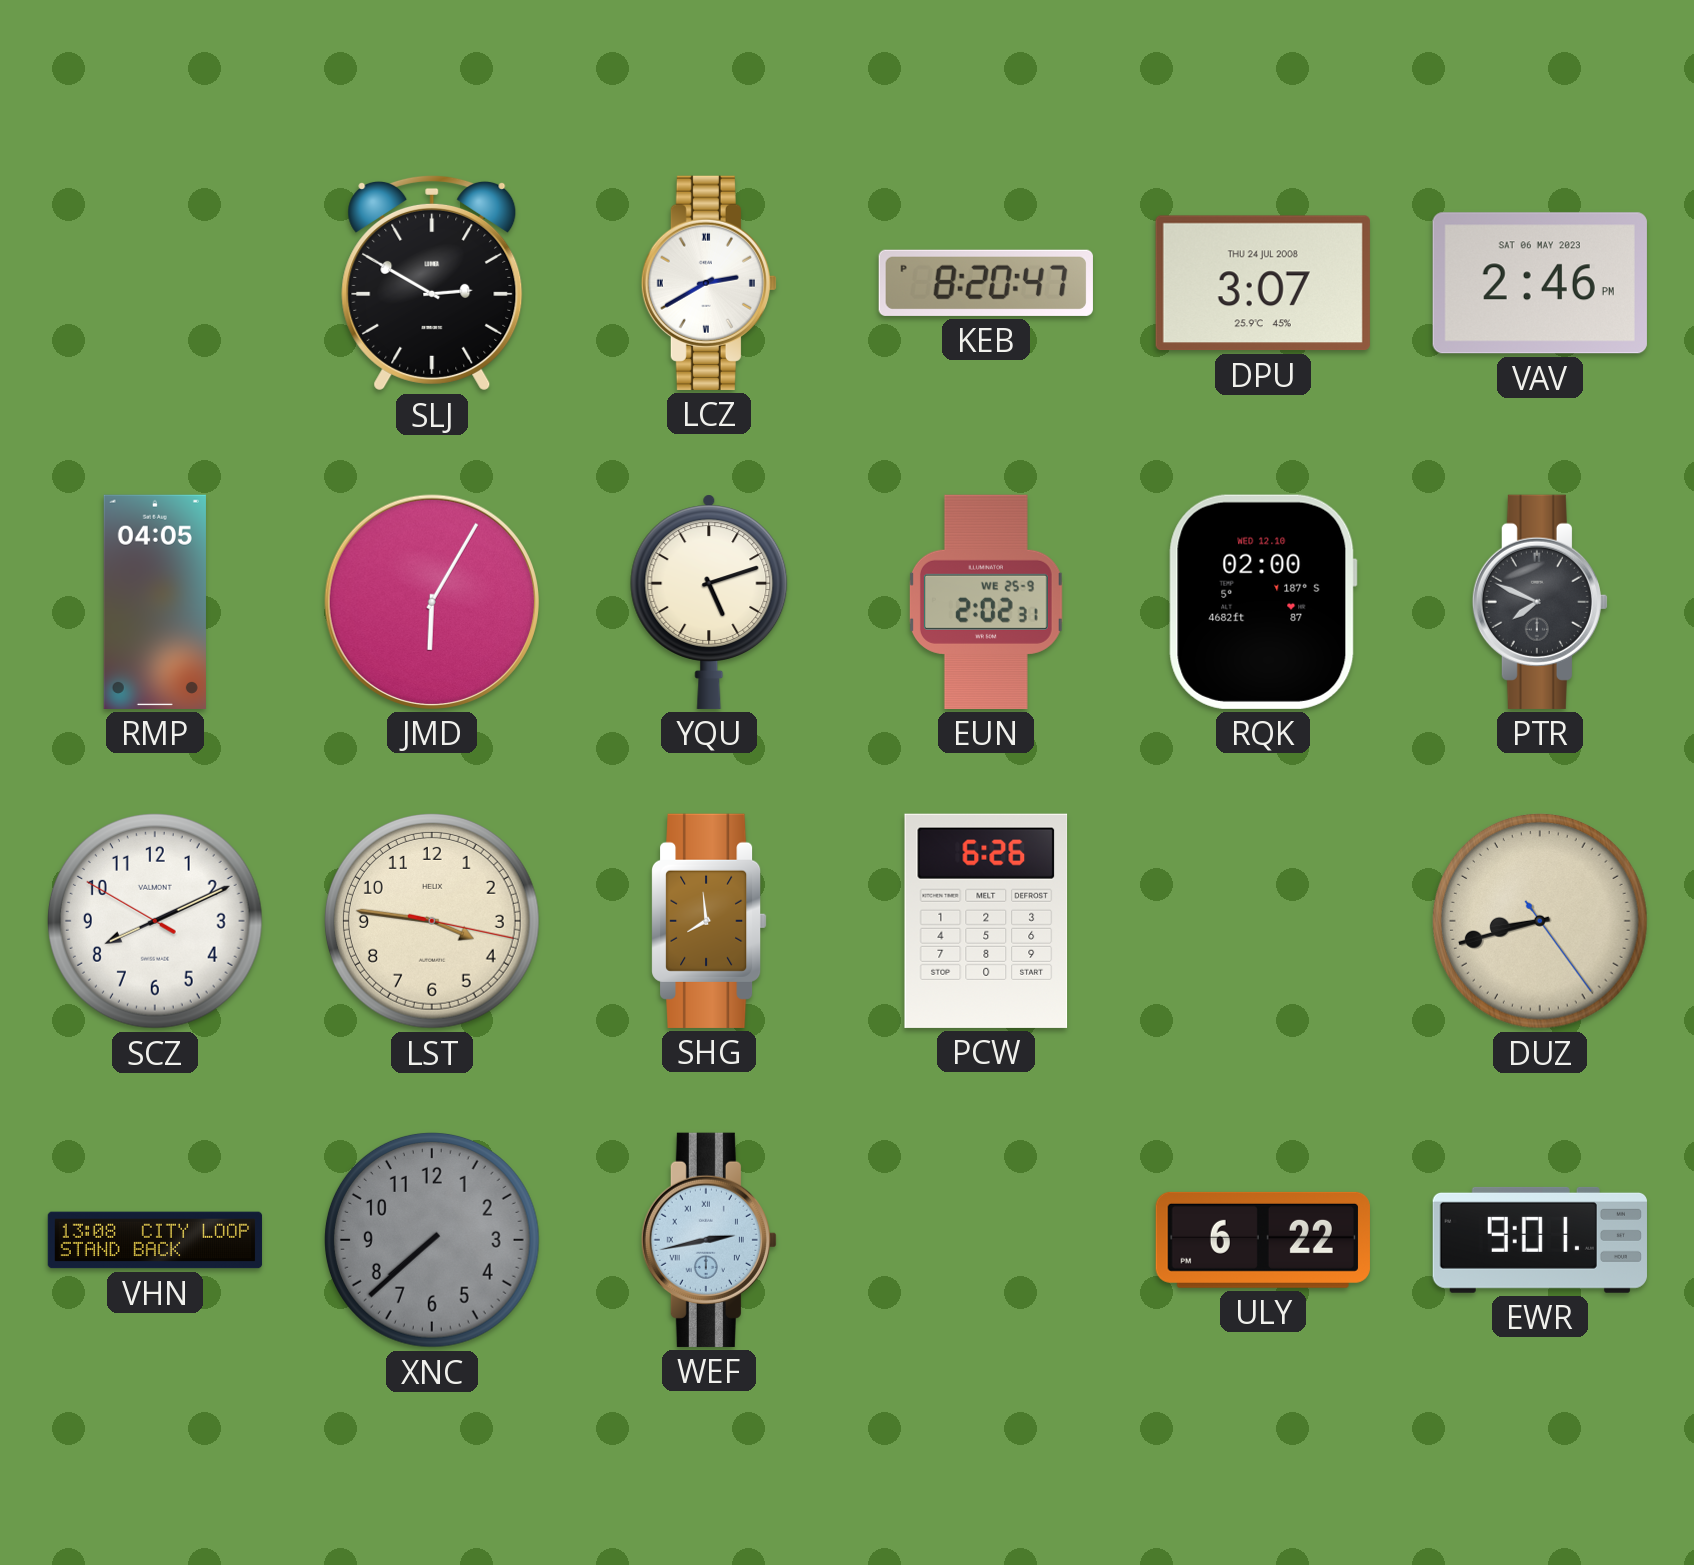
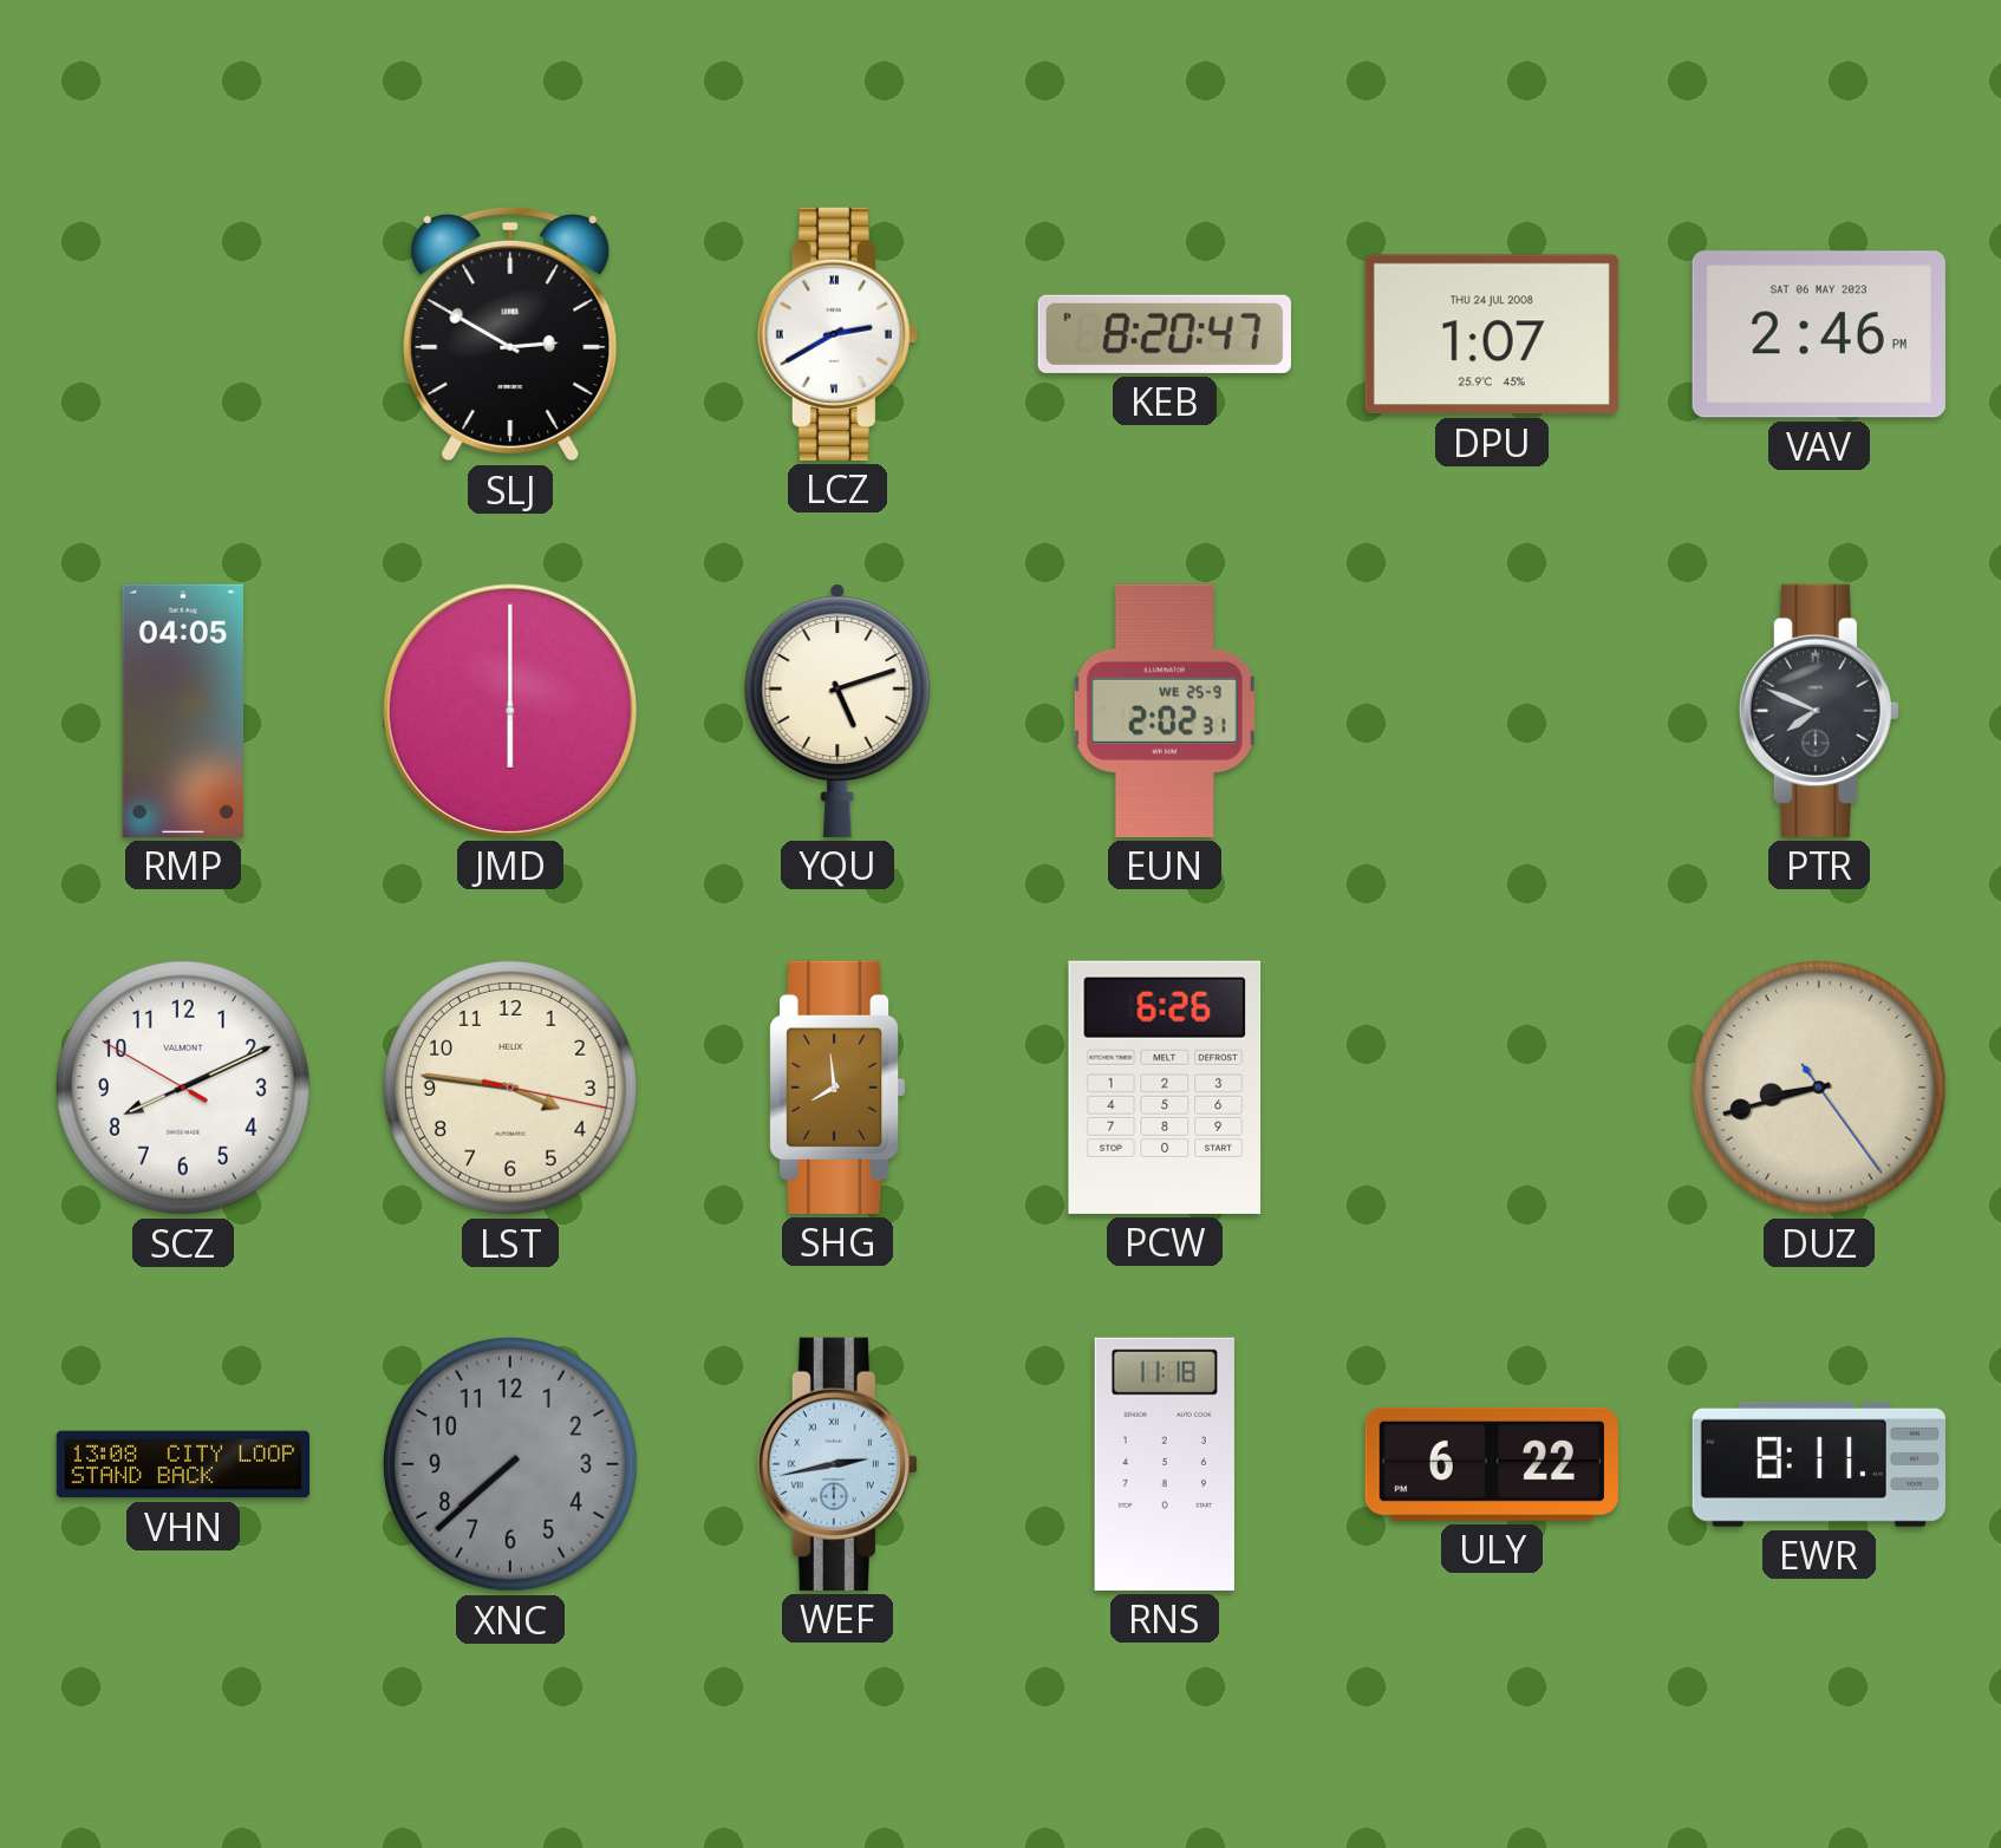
DPU: 3:07 -> 1:07 (1492, 334)
JMD: 6:05 -> 6:00 (510, 711)
RQK: 02:00 -> none (1263, 602)
RNS: none -> 11:18 (1165, 1464)
EWR: 9:01 -> 8:11 (1819, 1464)
